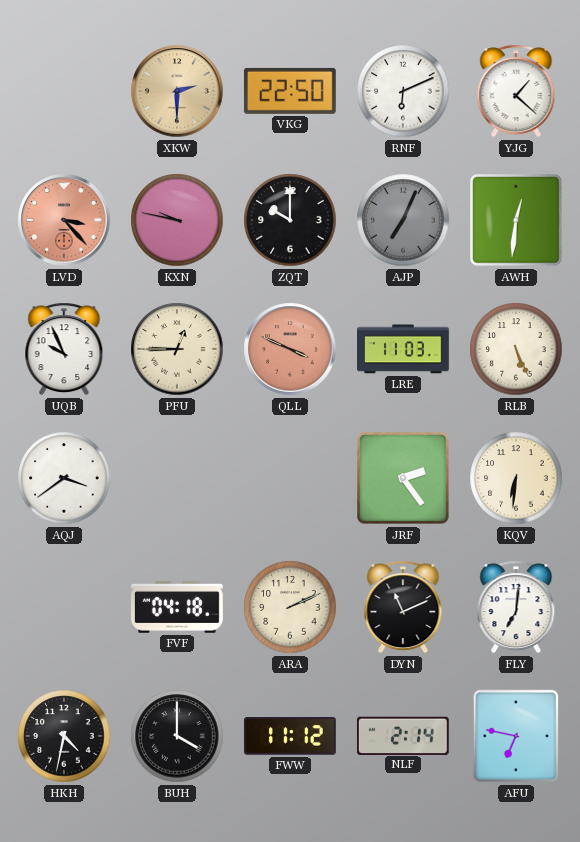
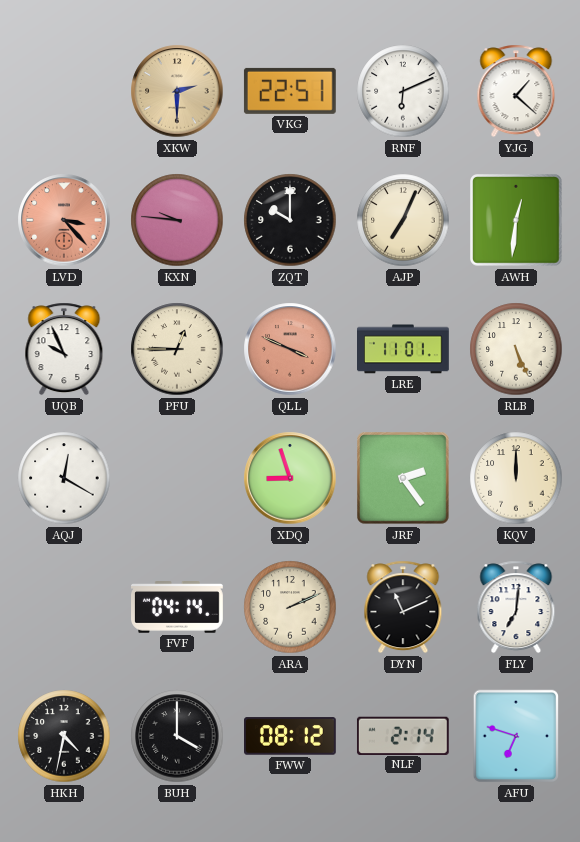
VKG: 22:50 -> 22:51 (290, 91)
KXN: 9:47 -> 9:46 (177, 220)
AJP dial: grey -> cream (403, 220)
LRE: 11:03 -> 11:01 (404, 349)
AQJ: 3:39 -> 12:20 (64, 478)
XDQ: none -> 8:57 (290, 478)
KQV: 6:31 -> 12:00 (516, 478)
FVF: 04:18 -> 04:14 (178, 608)
FWW: 11:12 -> 08:12 (291, 736)
AFU: 6:47 -> 6:48 (516, 736)
